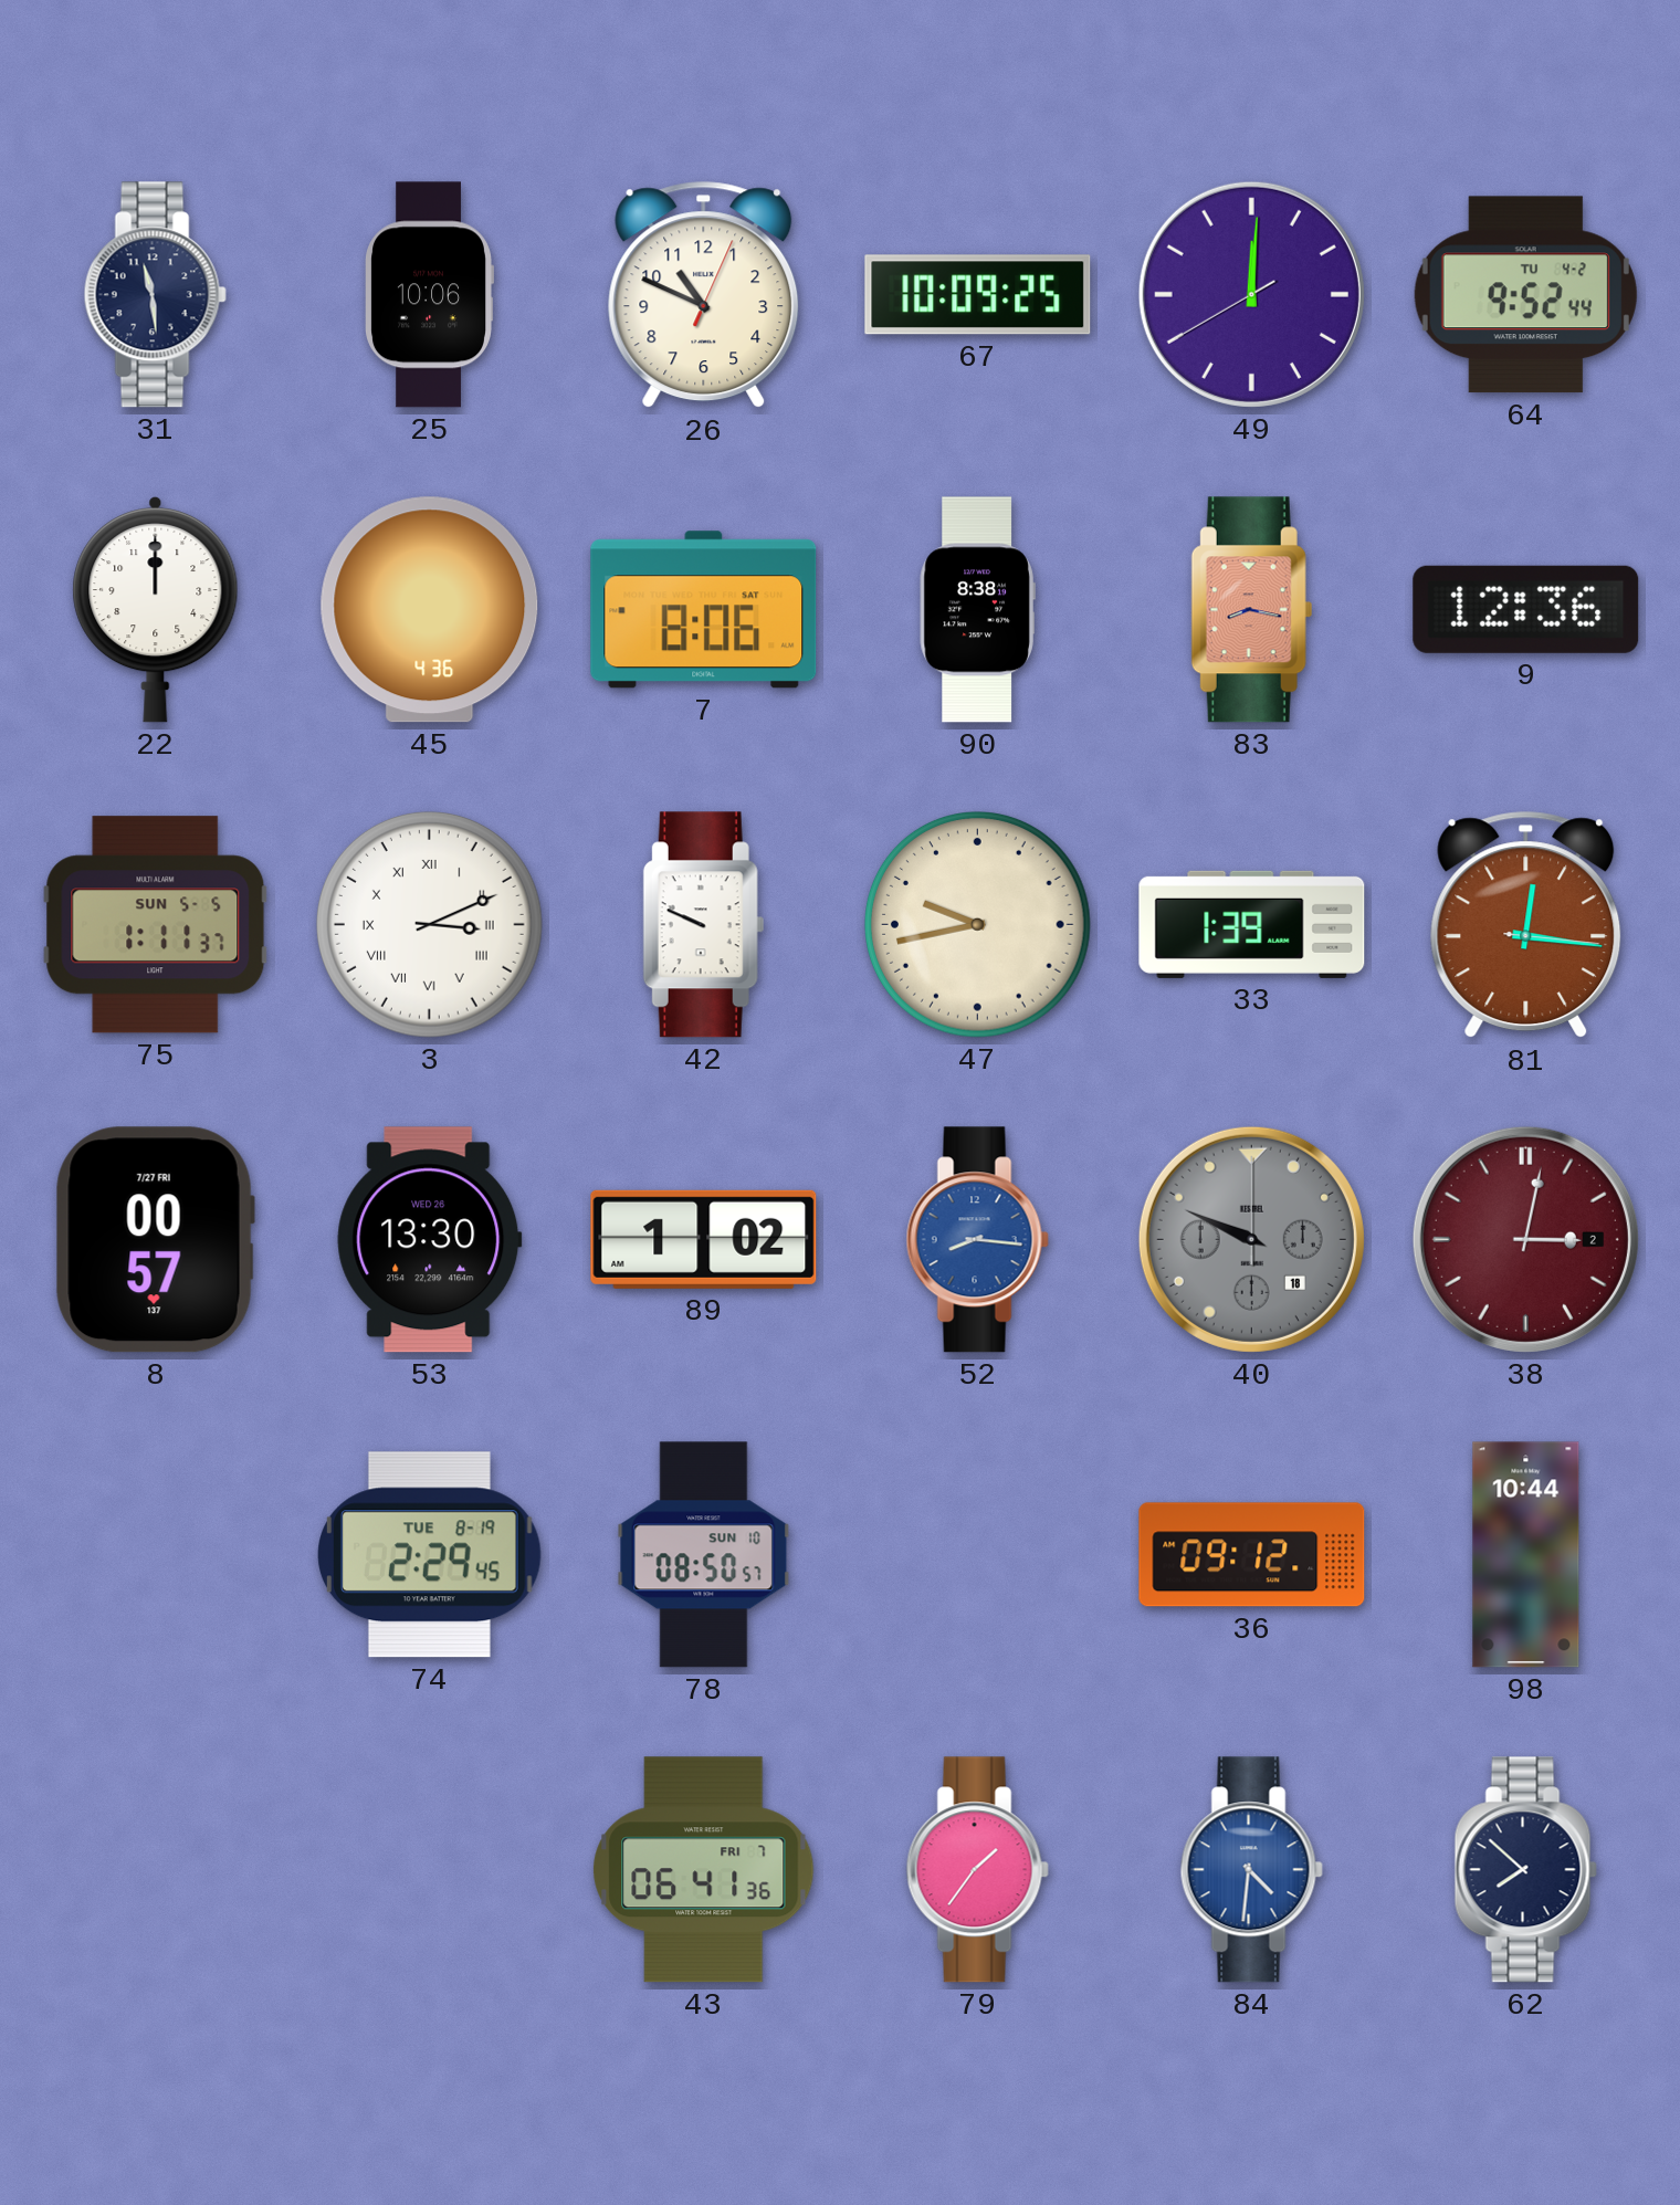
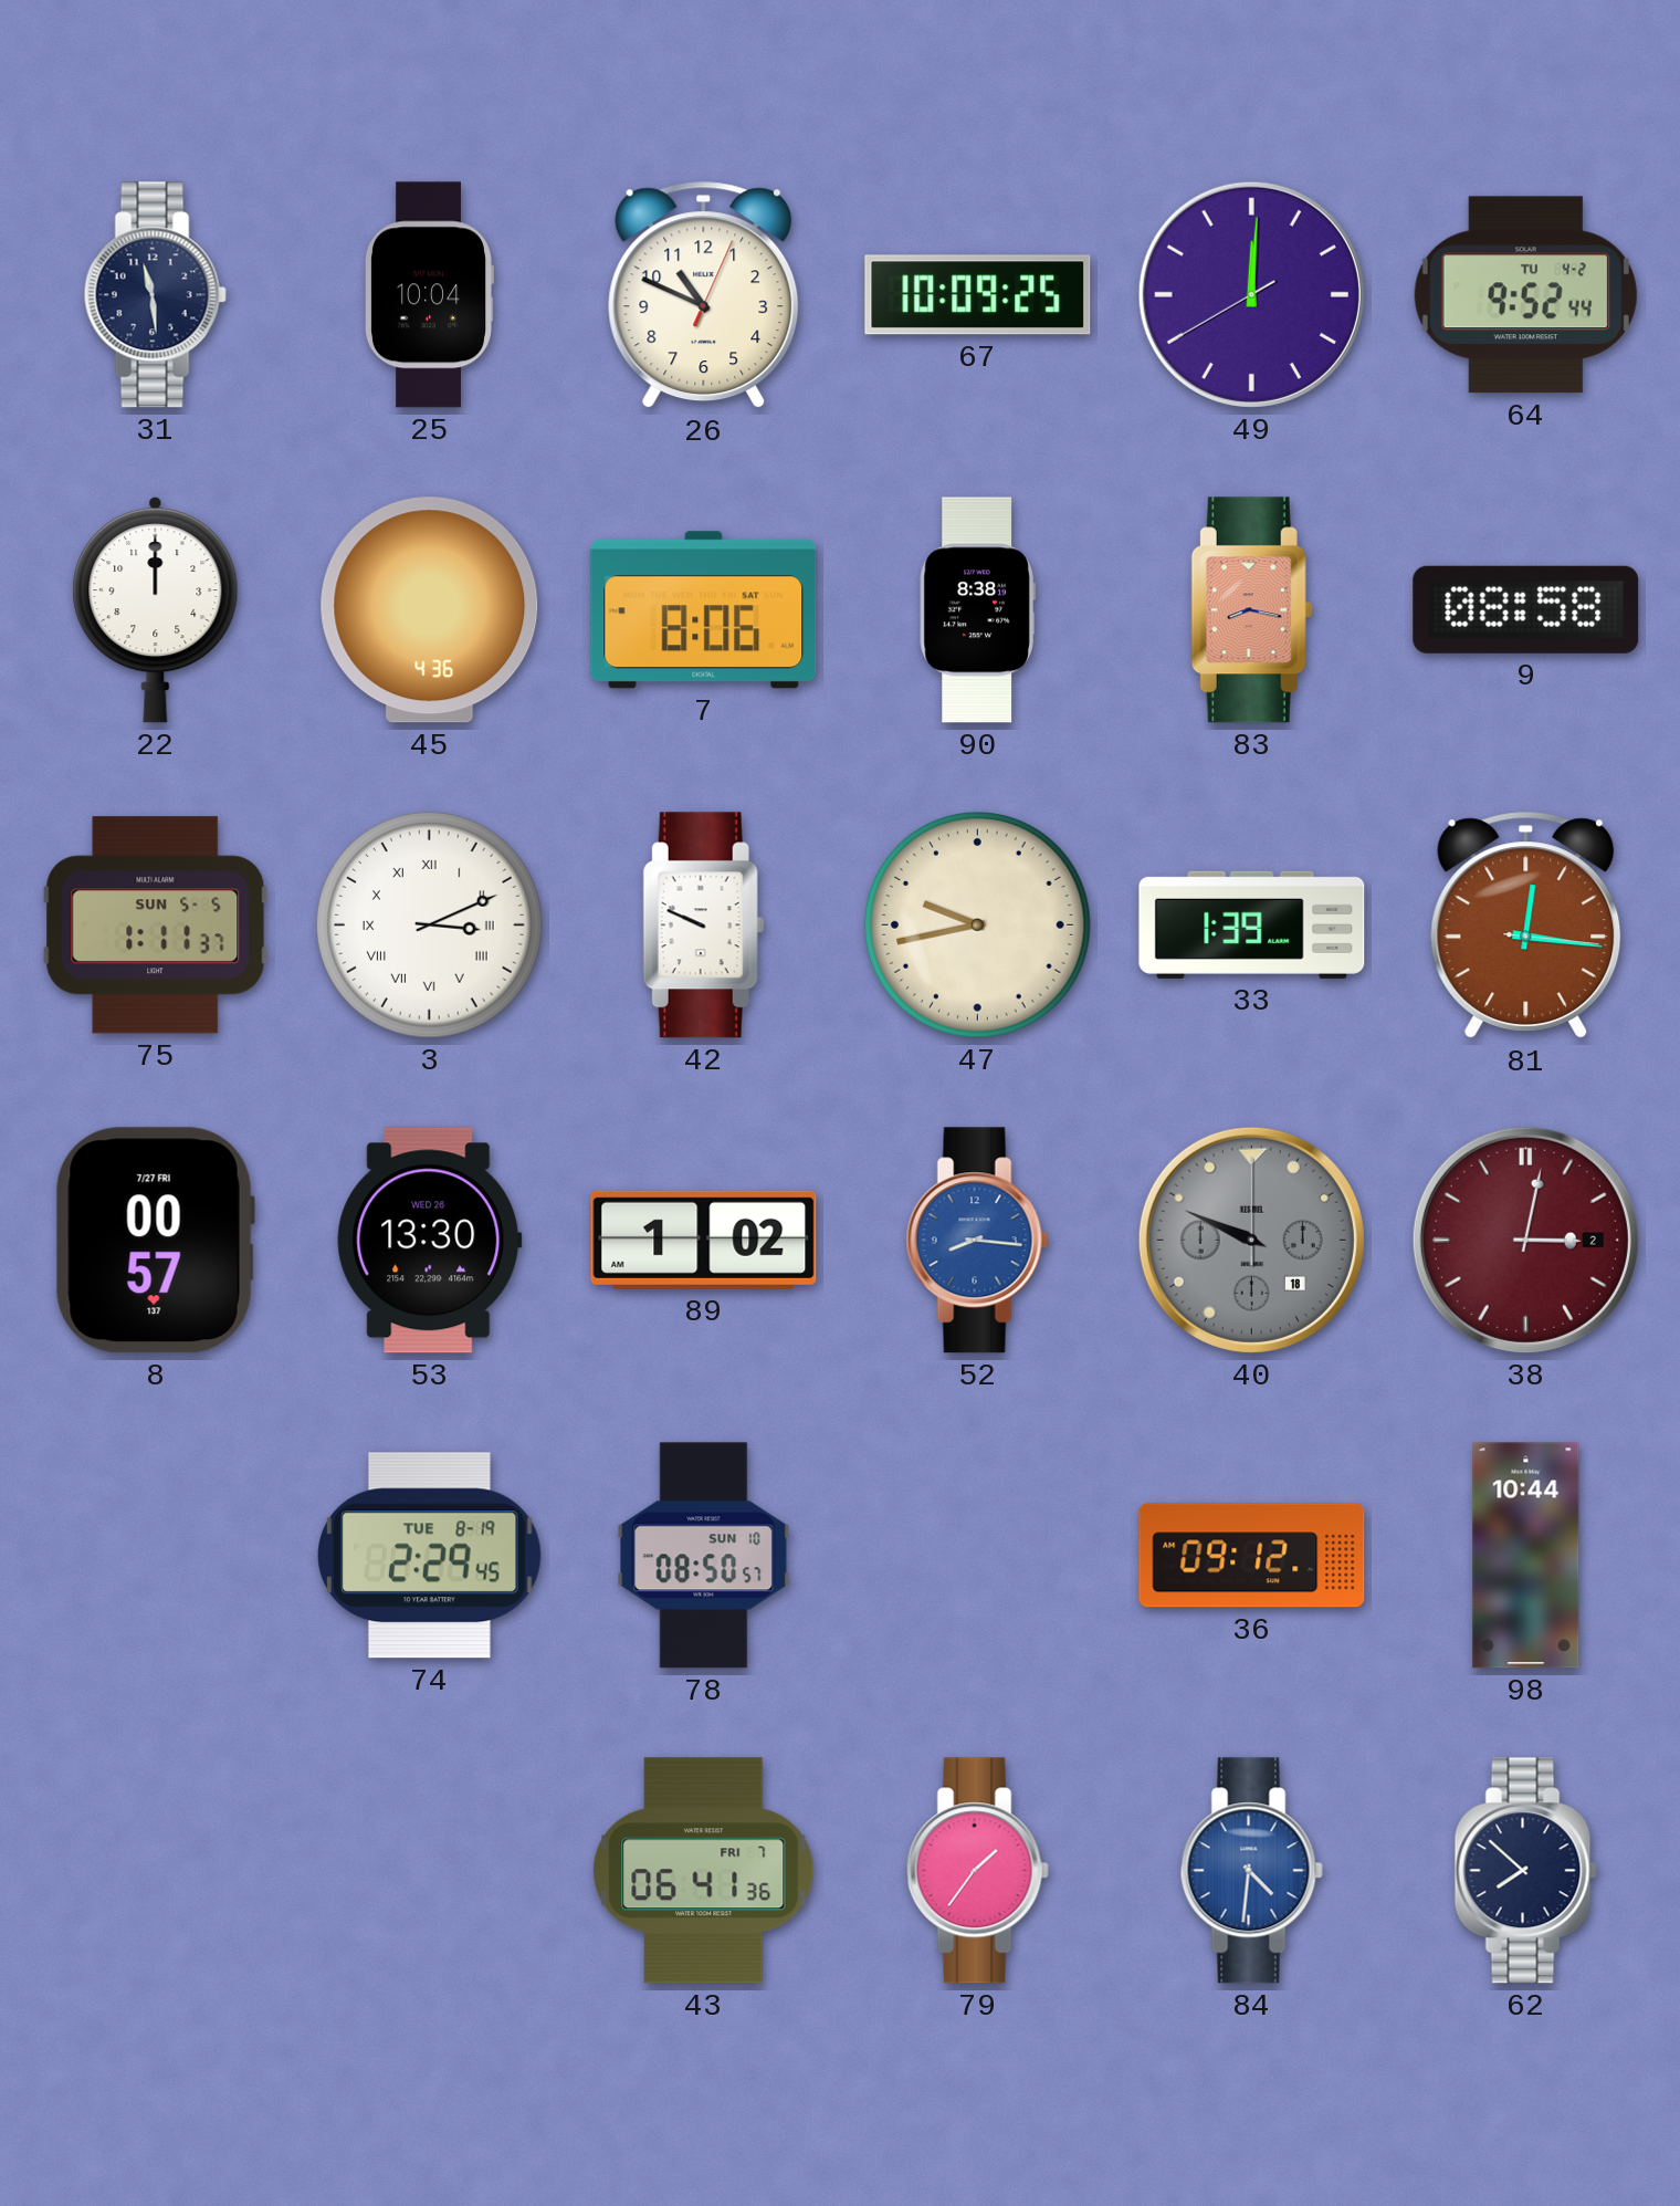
25: 10:06 -> 10:04 (430, 295)
9: 12:36 -> 08:58 (1526, 609)
